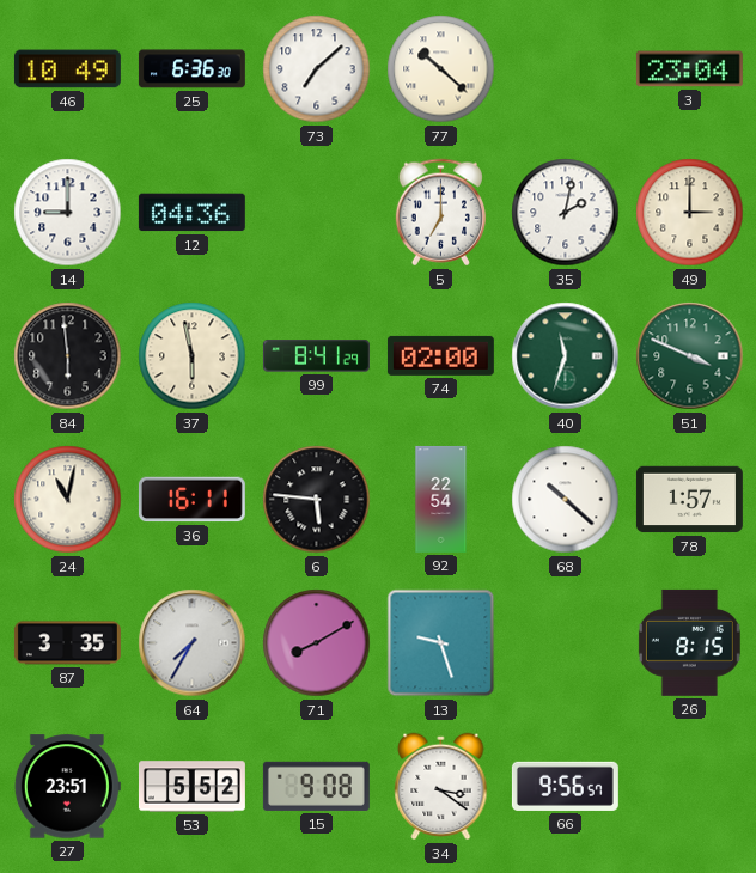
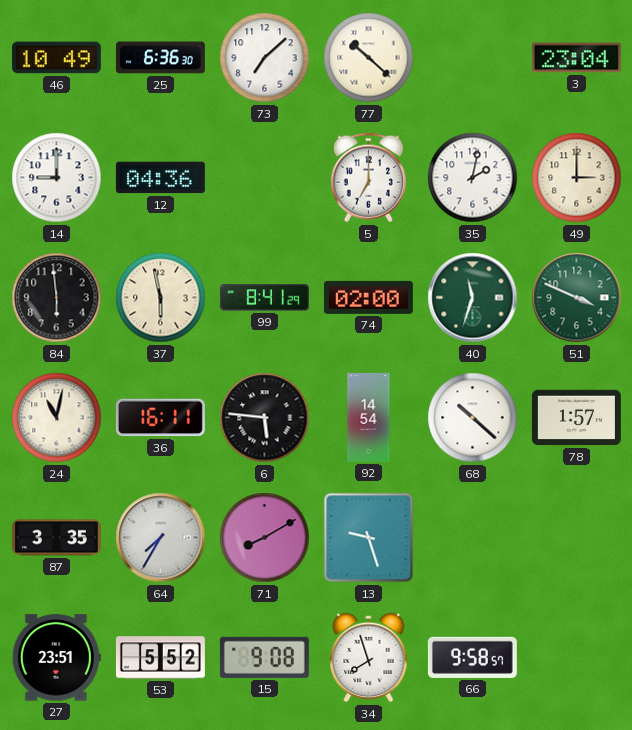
92: 22:54 -> 14:54 (369, 417)
26: 8:15 -> none (689, 642)
34: 3:21 -> 7:57 (369, 658)
66: 9:56 -> 9:58 (472, 657)
